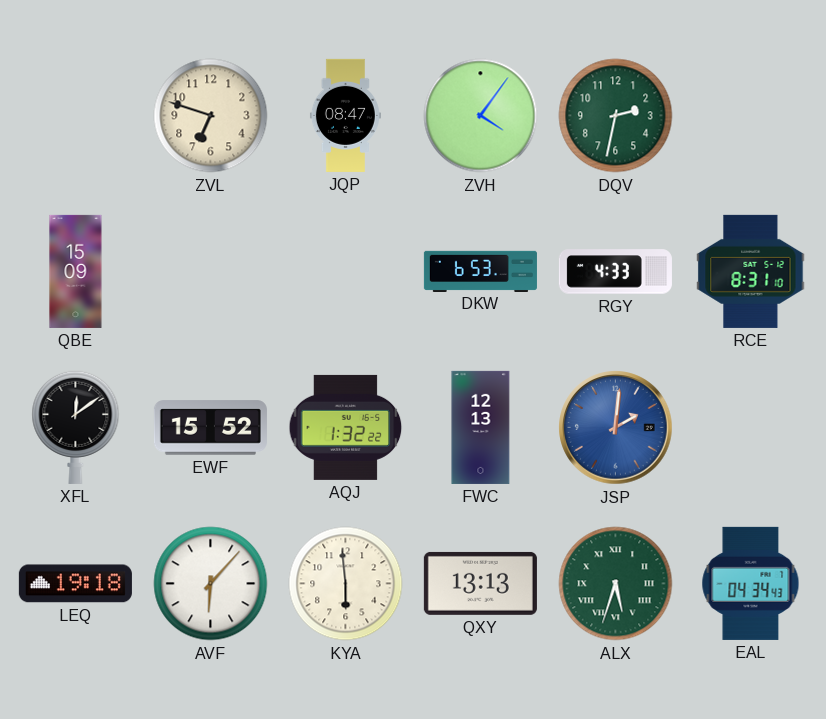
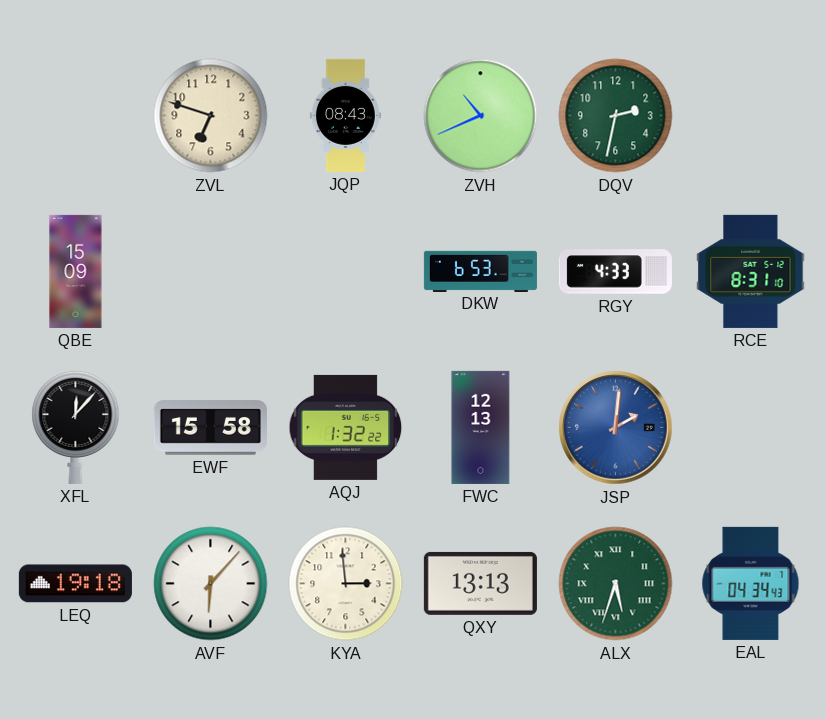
JQP: 08:47 -> 08:43 (345, 115)
ZVH: 4:06 -> 10:41 (481, 116)
XFL: 12:09 -> 12:07 (76, 427)
EWF: 15:52 -> 15:58 (210, 428)
KYA: 5:59 -> 2:59 (346, 584)
